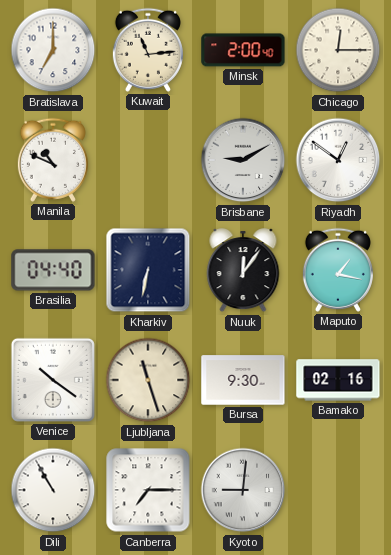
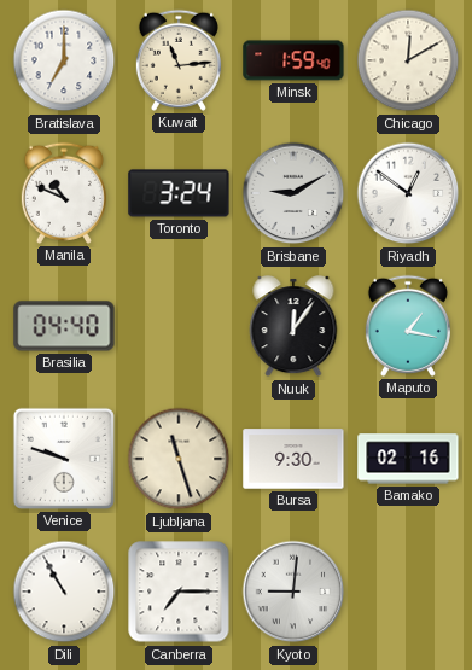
Minsk: 2:00 -> 1:59 (293, 60)
Chicago: 12:15 -> 12:10 (408, 60)
Toronto: none -> 3:24 (179, 193)
Kharkiv: 6:32 -> none (148, 270)
Venice: 10:21 -> 9:48 (64, 459)
